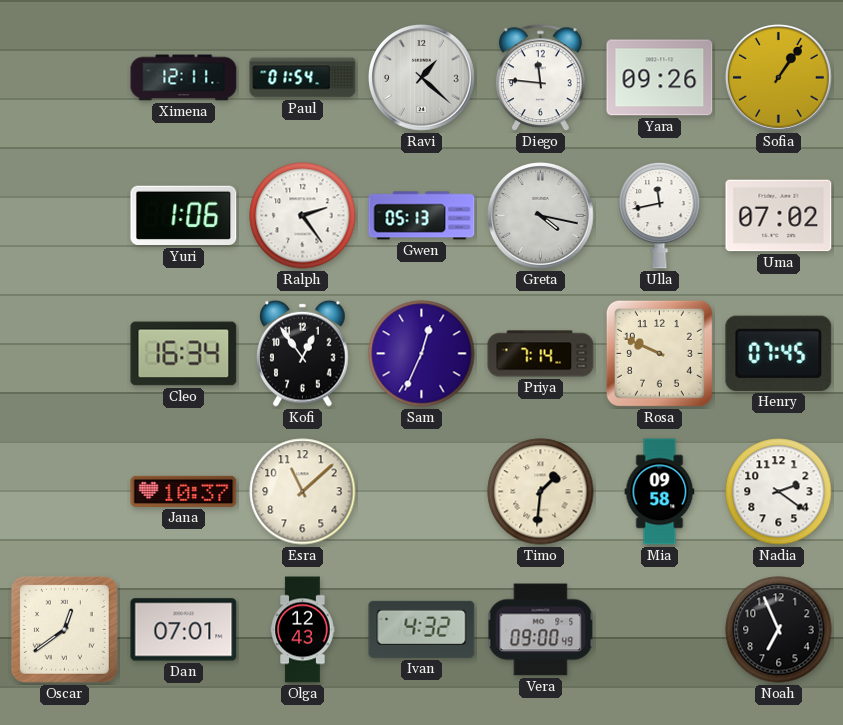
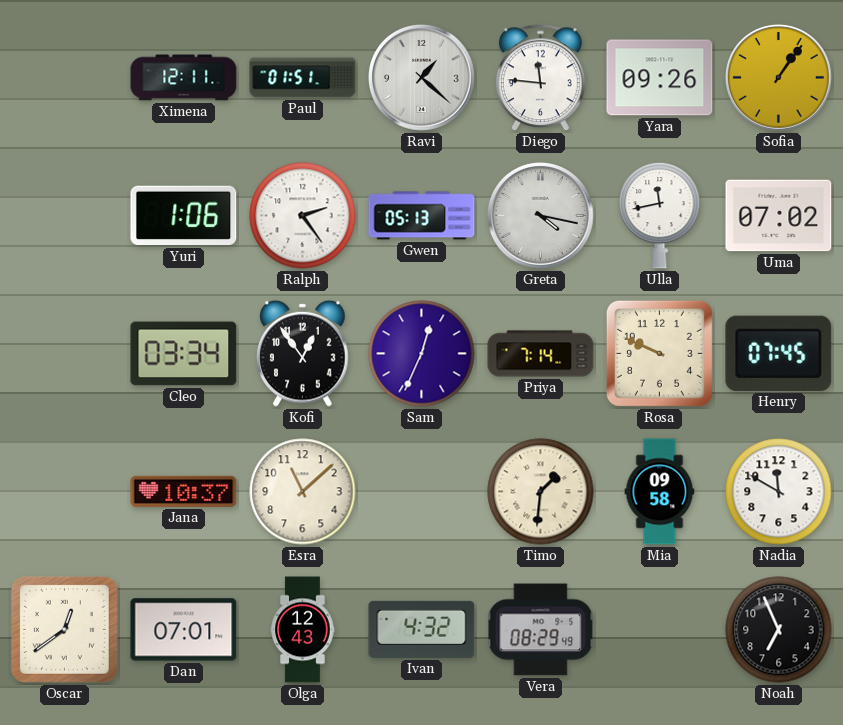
Paul: 01:54 -> 01:51 (303, 78)
Cleo: 16:34 -> 03:34 (184, 354)
Nadia: 2:21 -> 11:50 (779, 492)
Vera: 09:00 -> 08:29 (541, 630)
